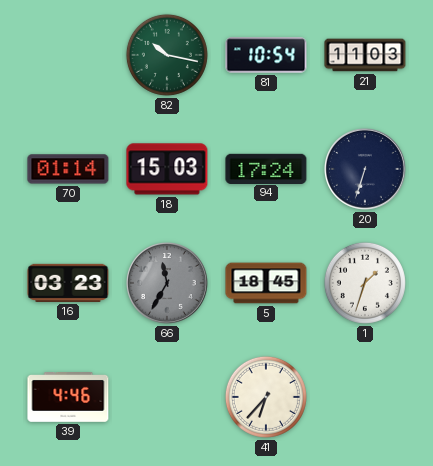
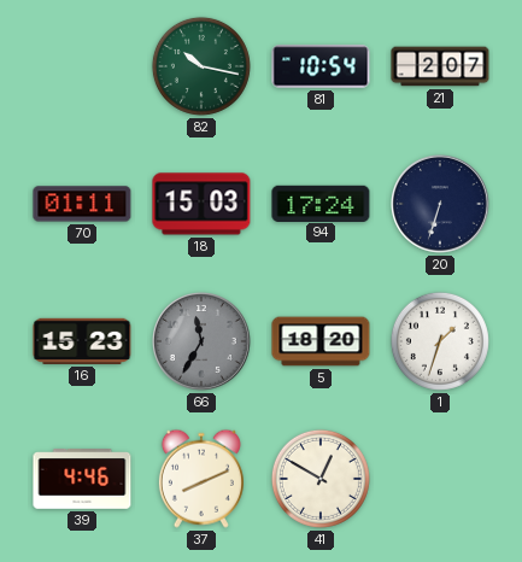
21: 11:03 -> 2:07 (440, 66)
70: 01:14 -> 01:11 (82, 204)
16: 03:23 -> 15:23 (82, 341)
5: 18:45 -> 18:20 (321, 341)
37: none -> 8:11 (201, 479)
41: 6:37 -> 12:50 (321, 479)
